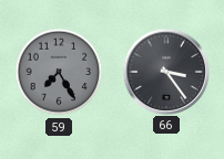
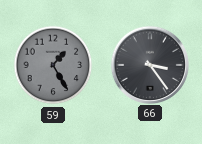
59: 7:25 -> 1:25 (53, 65)
